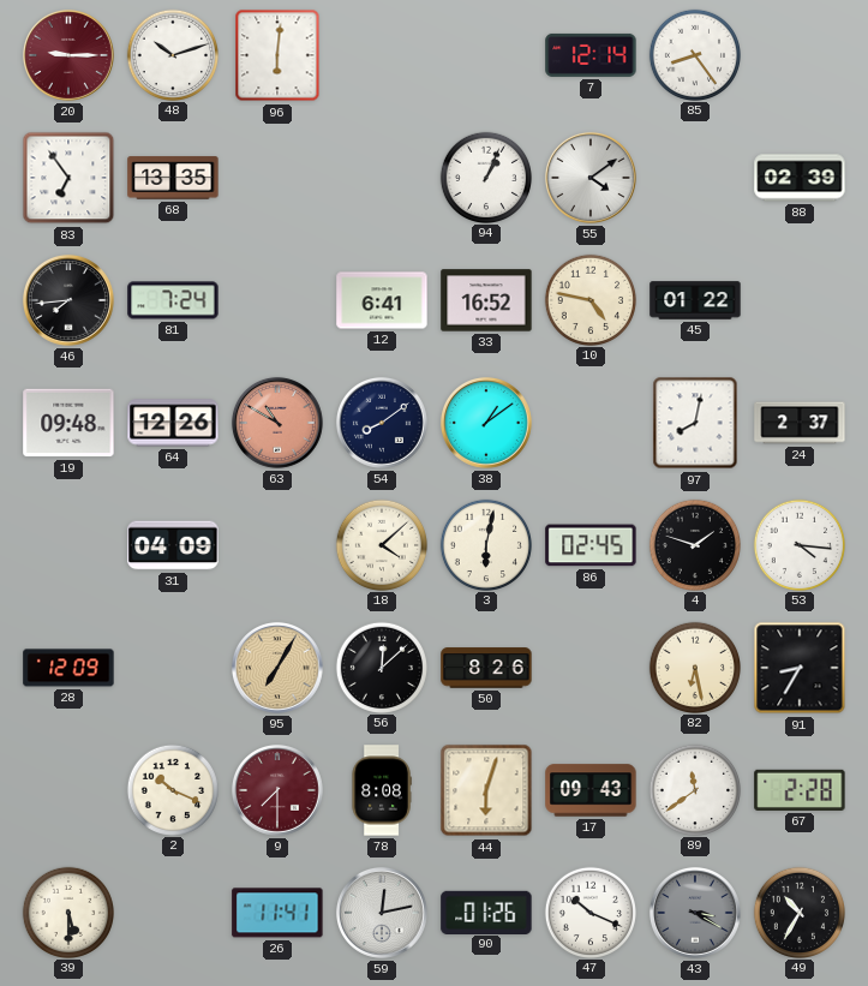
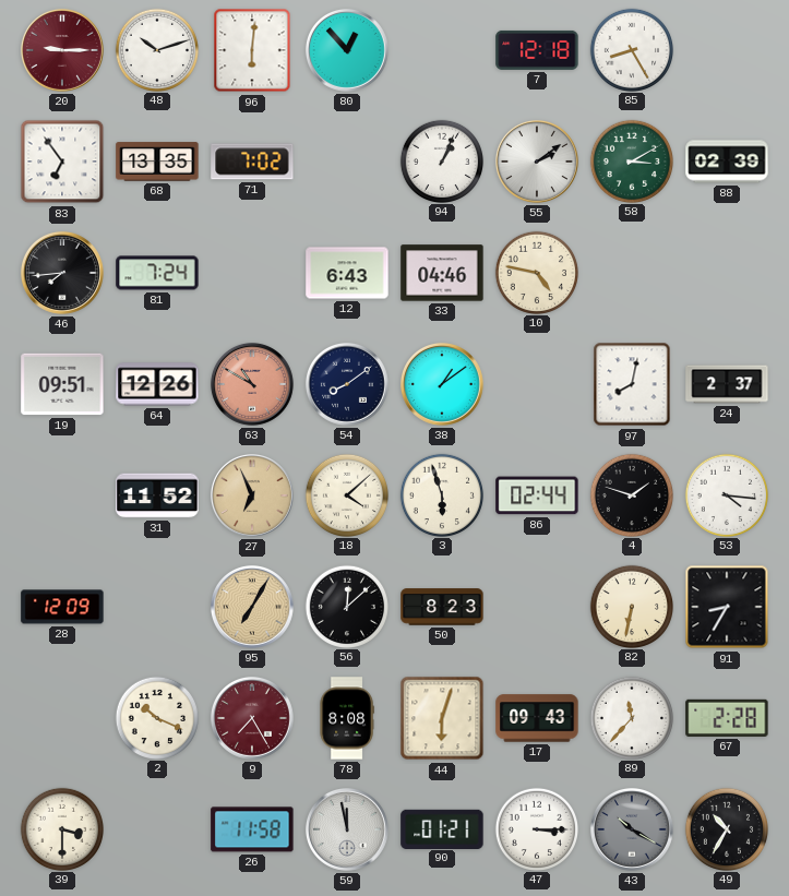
80: none -> 12:53 (347, 50)
7: 12:14 -> 12:18 (537, 50)
85: 8:24 -> 8:25 (631, 49)
71: none -> 7:02 (252, 162)
55: 4:09 -> 2:09 (537, 162)
58: none -> 3:10 (631, 160)
12: 6:41 -> 6:43 (347, 273)
33: 16:52 -> 04:46 (442, 273)
45: 01:22 -> none (695, 300)
19: 09:48 -> 09:51 (62, 384)
31: 04:09 -> 11:52 (157, 495)
27: none -> 6:56 (252, 495)
3: 6:02 -> 5:57 (441, 494)
86: 02:45 -> 02:44 (537, 495)
50: 8:26 -> 8:23 (442, 607)
82: 6:28 -> 6:32 (631, 606)
9: 7:30 -> 7:25 (252, 718)
89: 11:39 -> 11:37 (631, 717)
39: 5:30 -> 3:30 (61, 828)
26: 11:41 -> 11:58 (252, 829)
59: 12:13 -> 11:58 (347, 829)
90: 01:26 -> 01:21 (442, 828)
47: 10:19 -> 3:15 (536, 828)
43: 3:20 -> 10:20 (632, 829)
